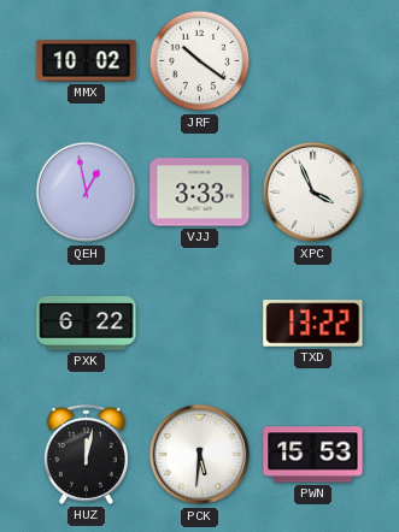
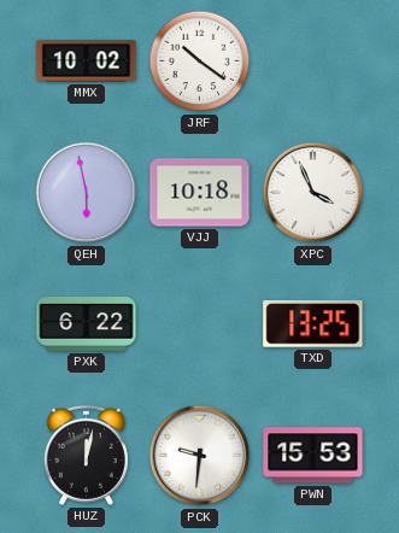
QEH: 12:58 -> 5:58 (87, 193)
VJJ: 3:33 -> 10:18 (200, 193)
TXD: 13:22 -> 13:25 (313, 324)
PCK: 5:31 -> 9:31 (200, 456)
